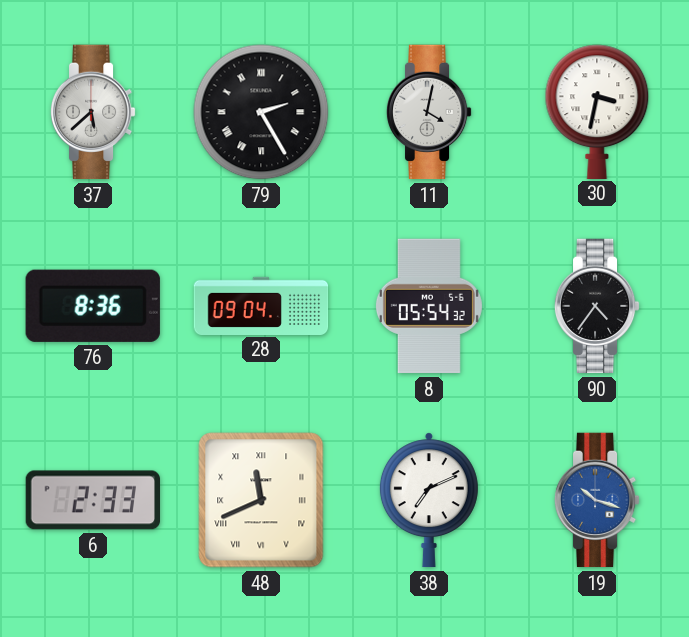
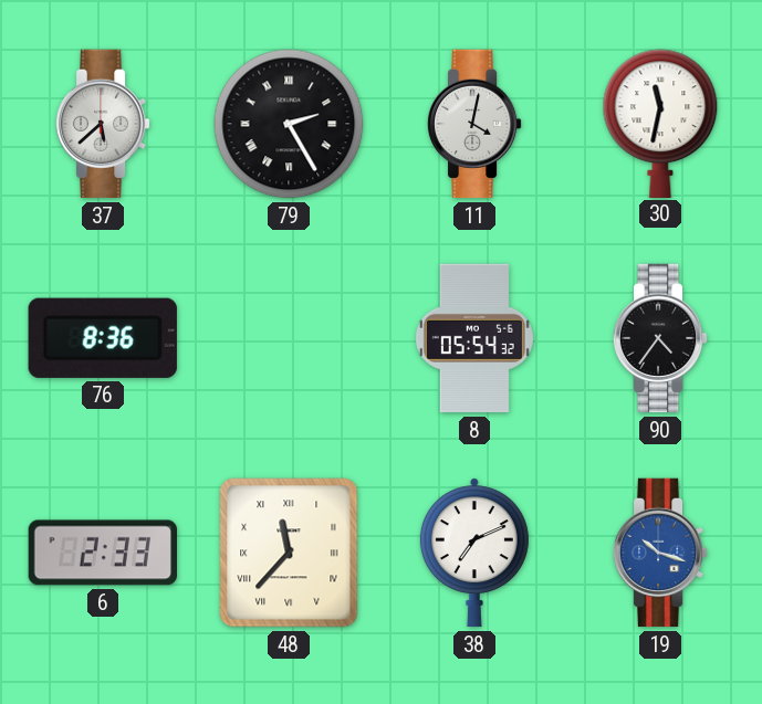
30: 3:32 -> 11:32 (660, 123)
28: 09:04 -> none (261, 305)
48: 11:41 -> 11:37 (289, 553)
